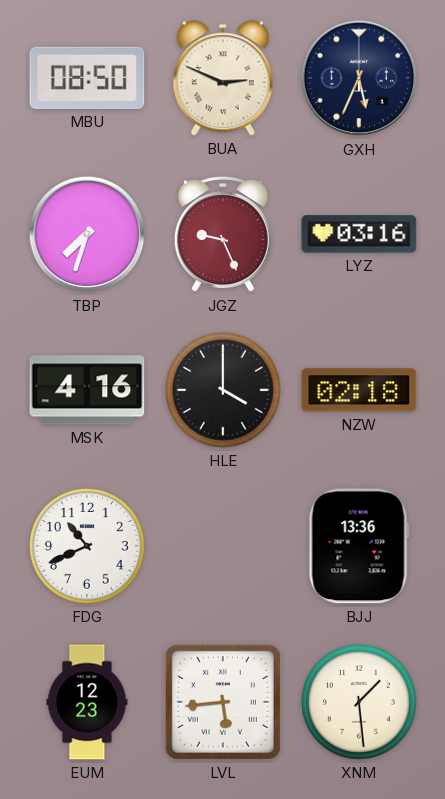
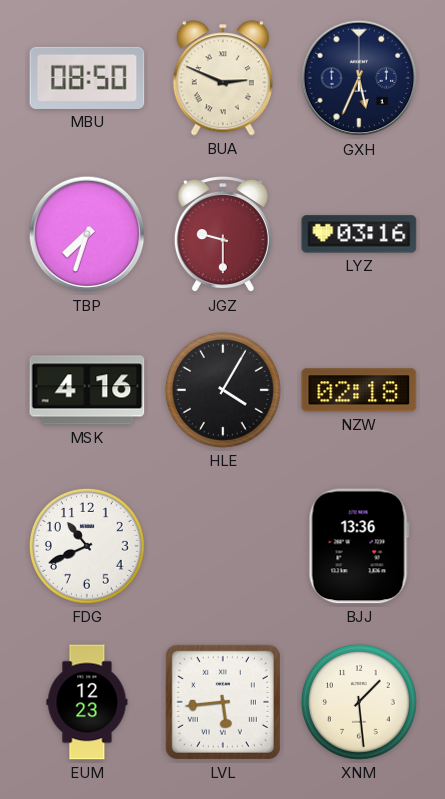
JGZ: 9:26 -> 9:30 (223, 234)
HLE: 4:00 -> 4:05 (223, 390)
